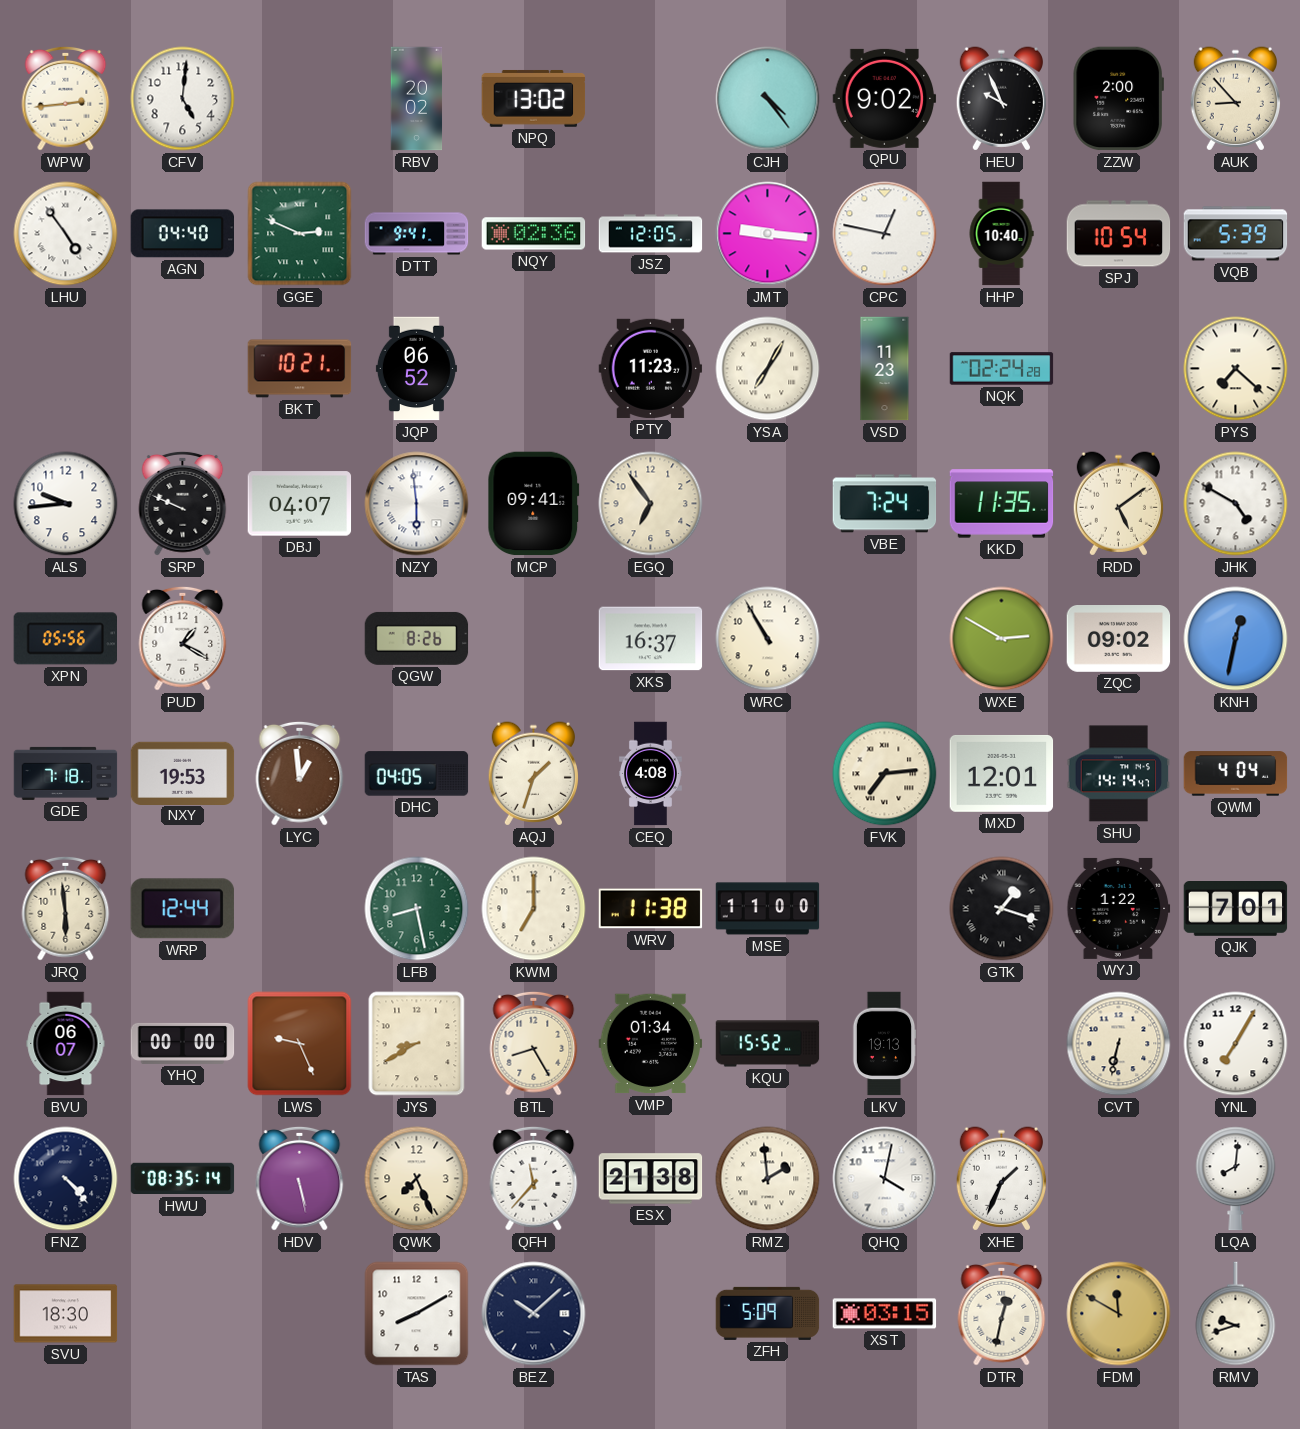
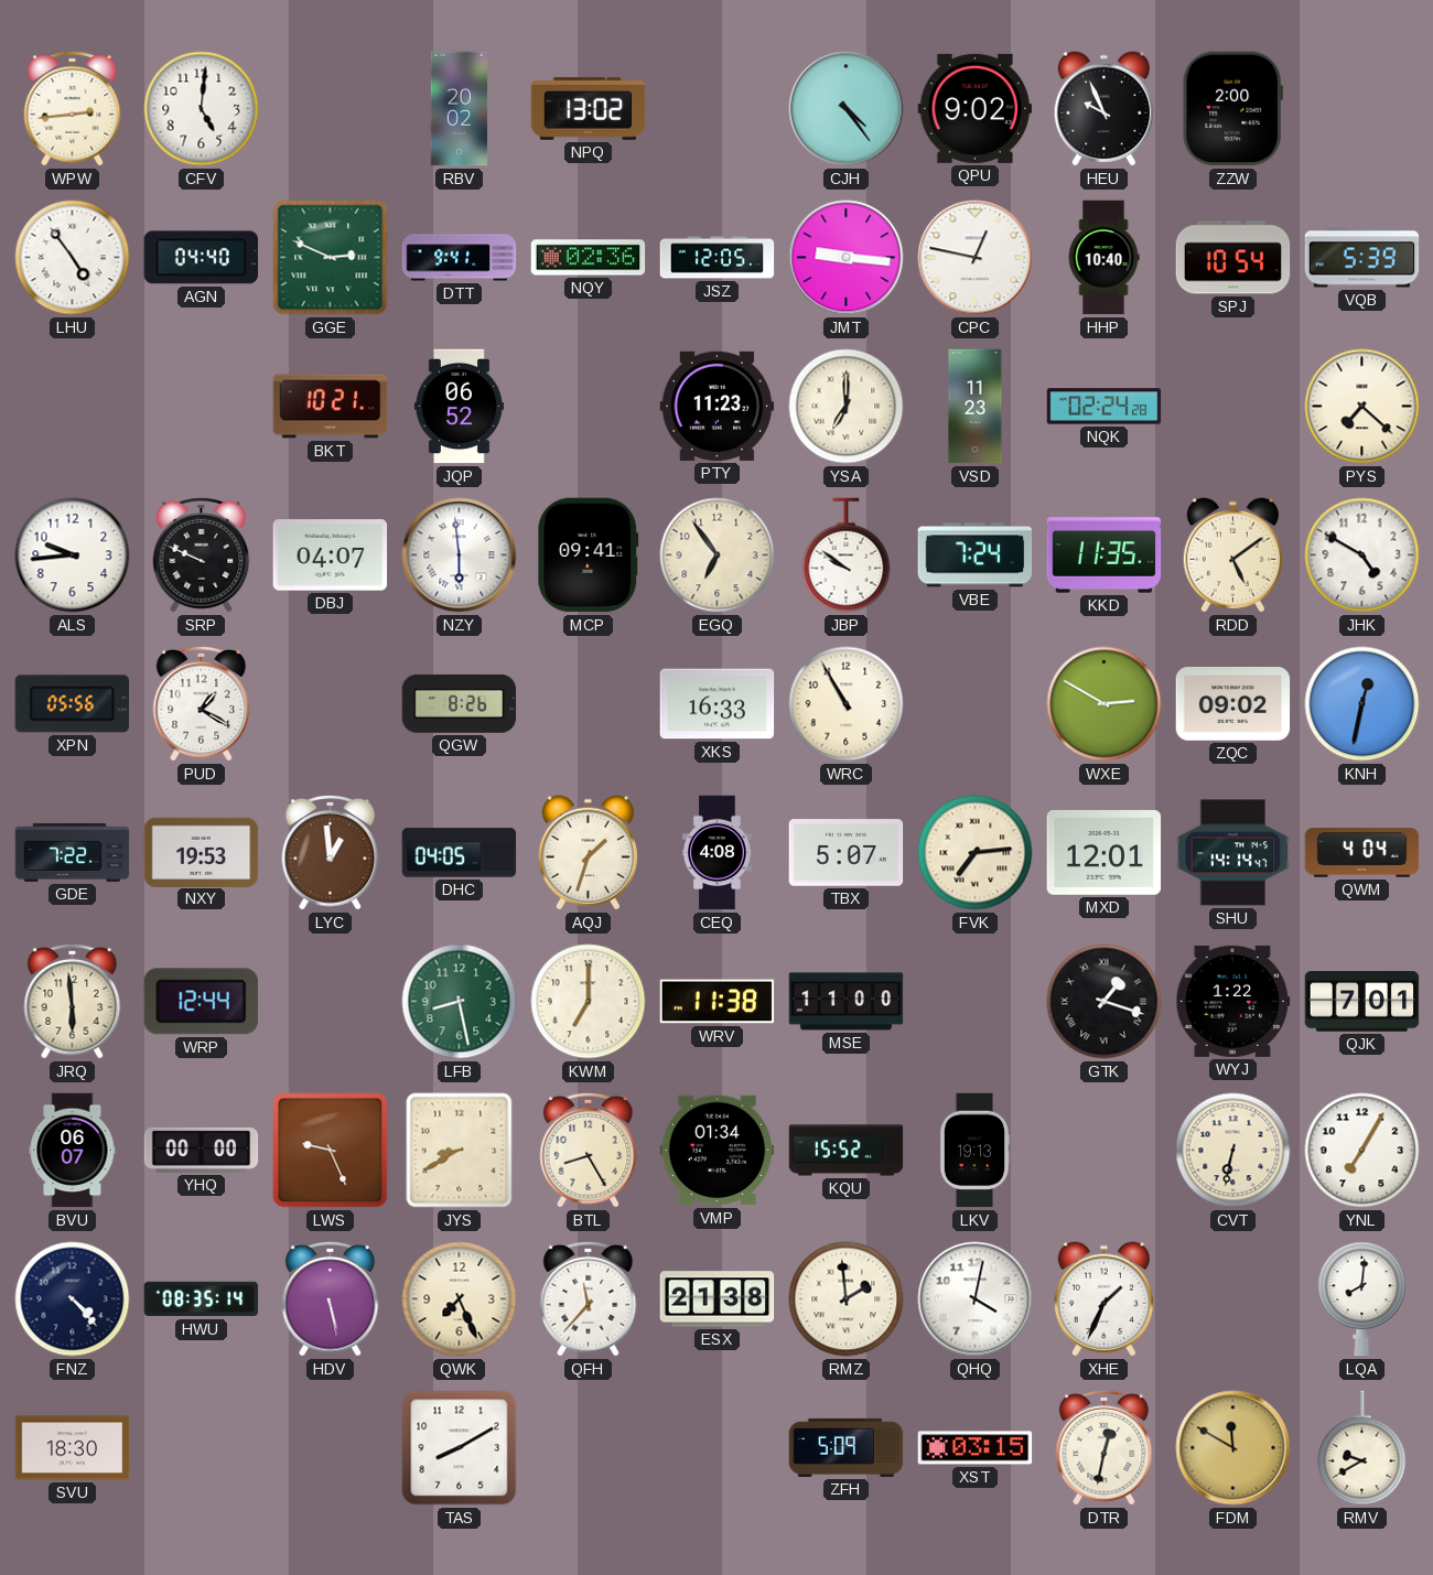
AUK: 8:53 -> none (1235, 99)
YSA: 7:05 -> 7:00 (847, 407)
JBP: none -> 9:51 (847, 555)
XKS: 16:37 -> 16:33 (718, 704)
GDE: 7:18 -> 7:22 (73, 852)
TBX: none -> 5:07 (847, 853)
BEZ: 10:08 -> none (534, 1314)
RMV: 9:42 -> 9:40 (1362, 1448)
